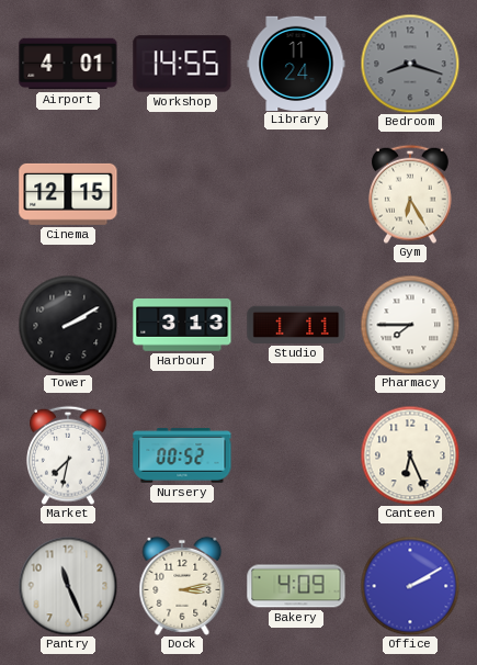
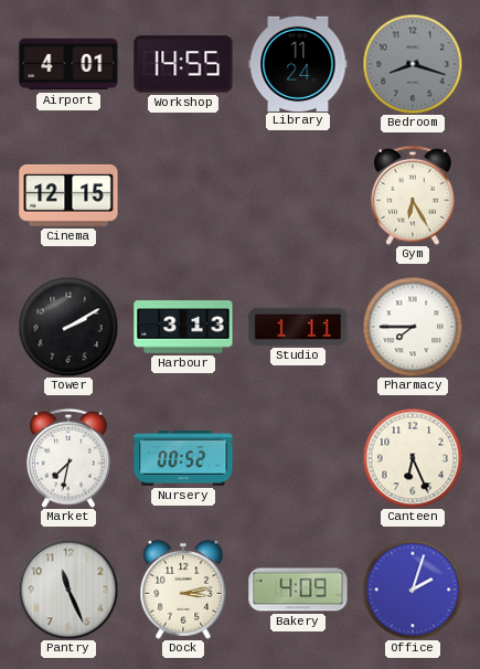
Office: 2:10 -> 2:03 (413, 590)
